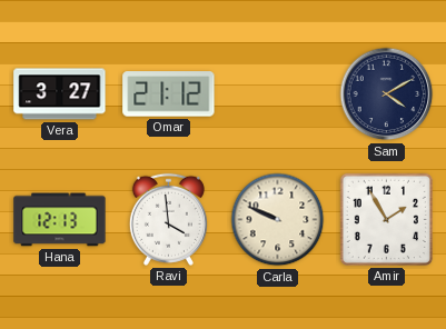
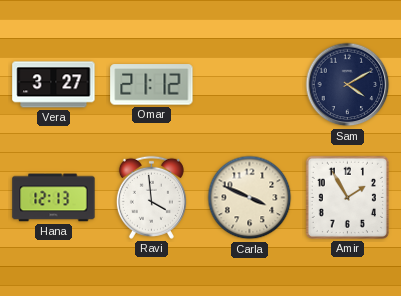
Carla: 9:49 -> 3:49 (250, 198)
